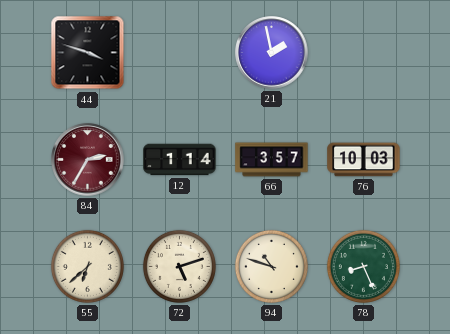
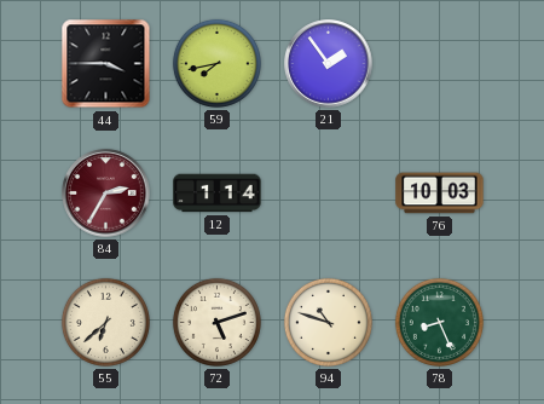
44: 3:48 -> 3:45 (106, 64)
59: none -> 7:43 (216, 63)
21: 1:58 -> 1:54 (329, 64)
66: 3:57 -> none (272, 160)
